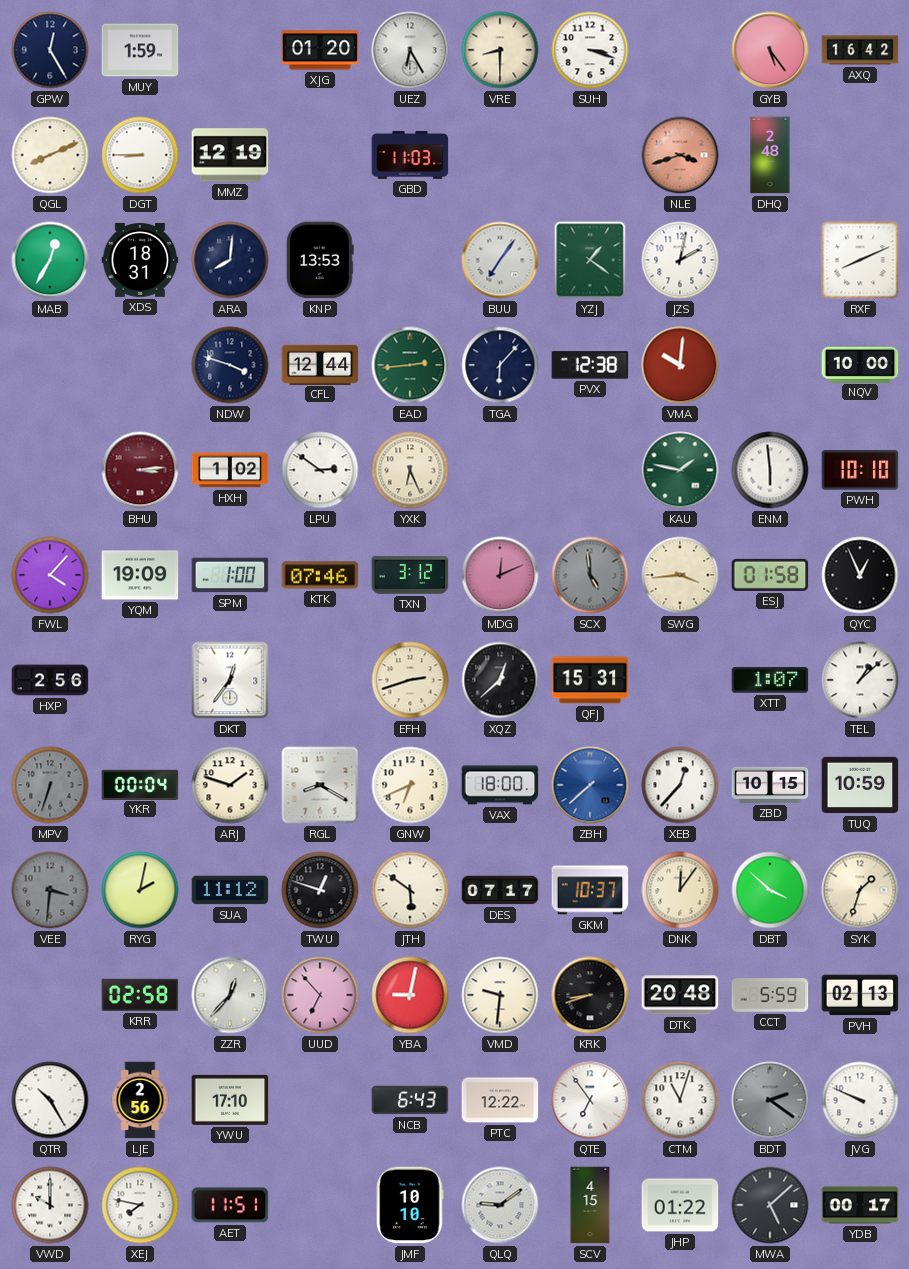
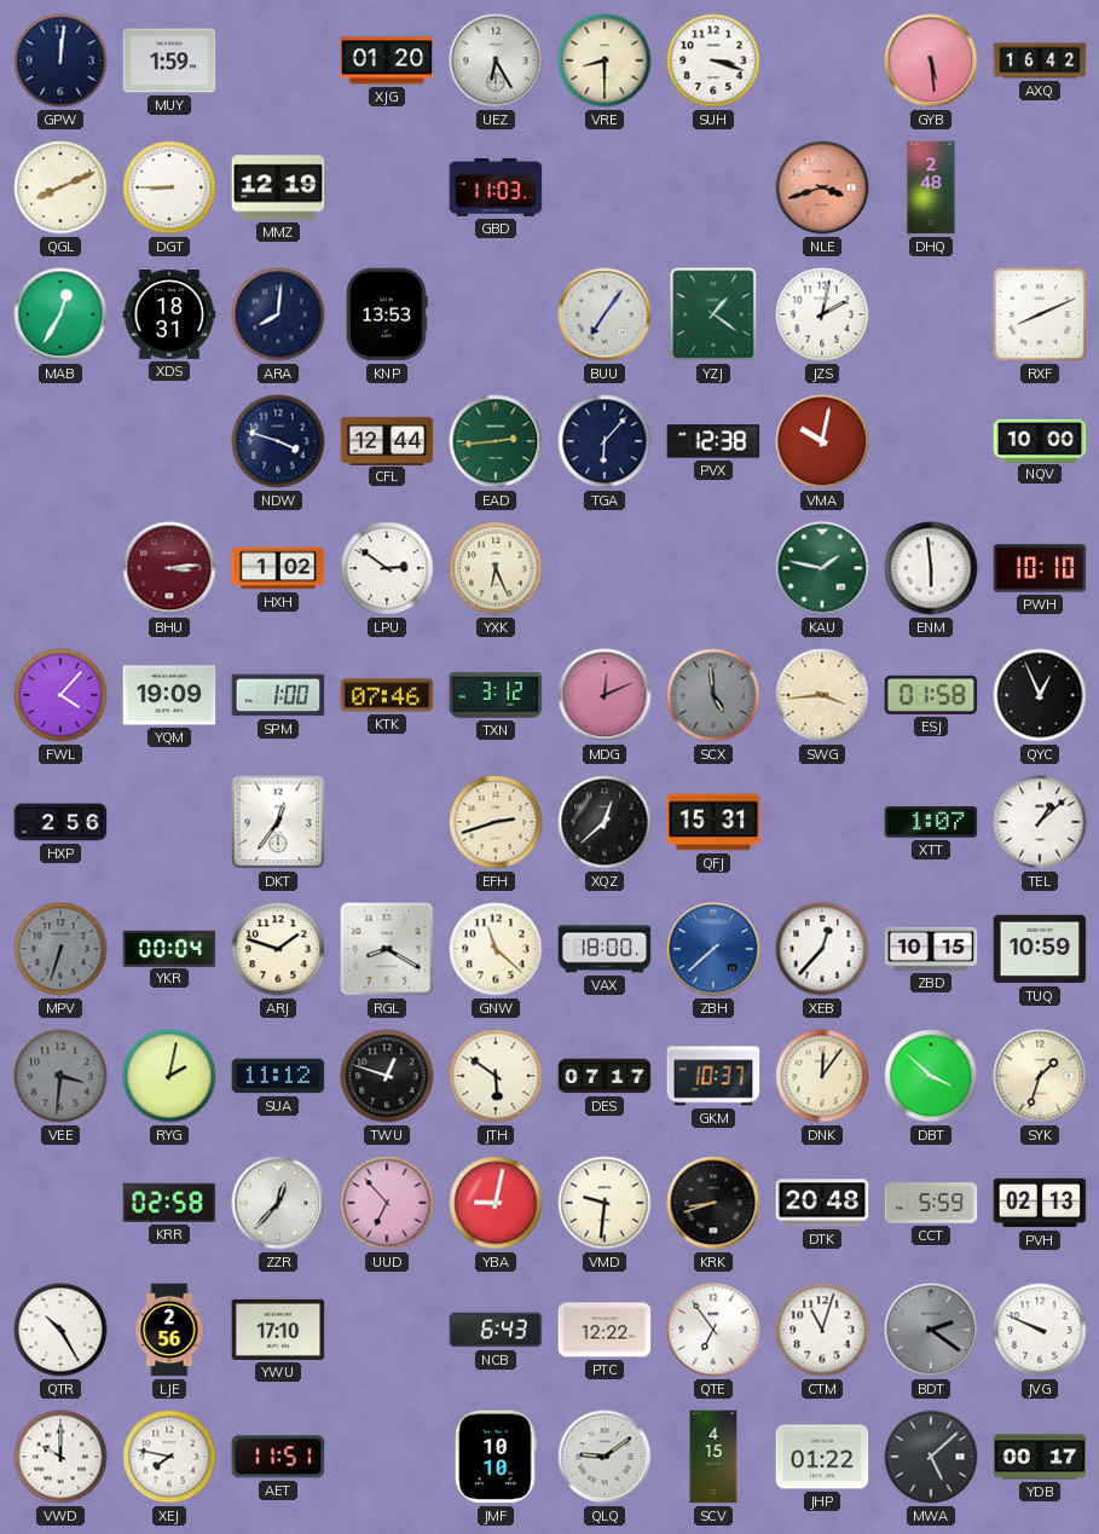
GPW: 12:25 -> 12:01 (60, 60)
GYB: 5:24 -> 5:29 (931, 60)
VMA: 10:01 -> 10:02 (822, 441)
GNW: 6:41 -> 11:22 (496, 949)
